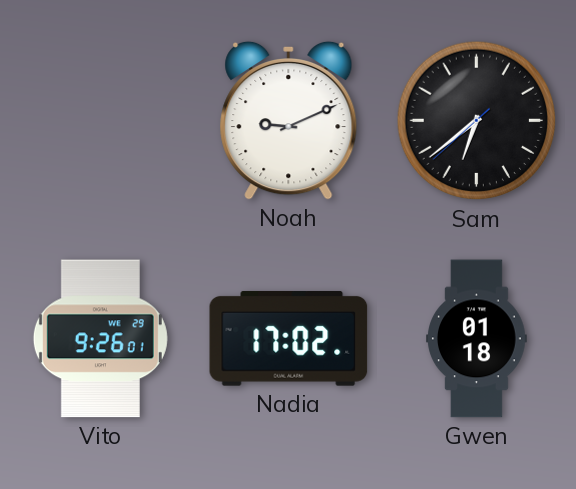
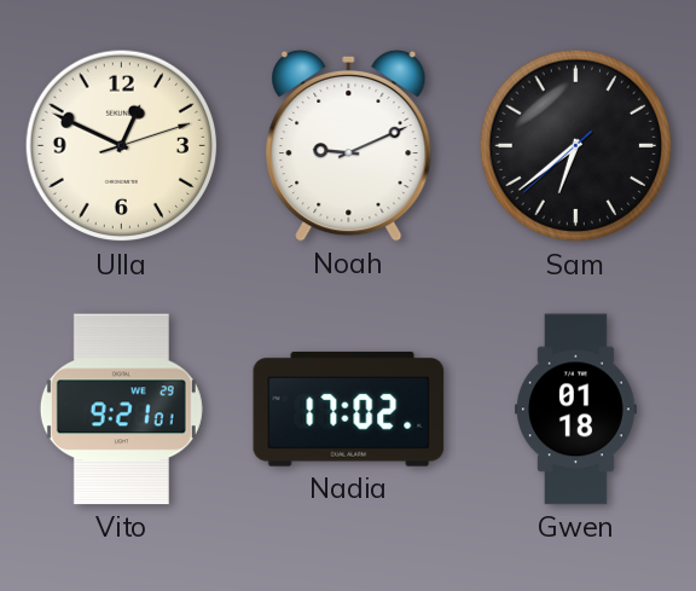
Ulla: none -> 12:49 (122, 146)
Vito: 9:26 -> 9:21 (121, 410)
